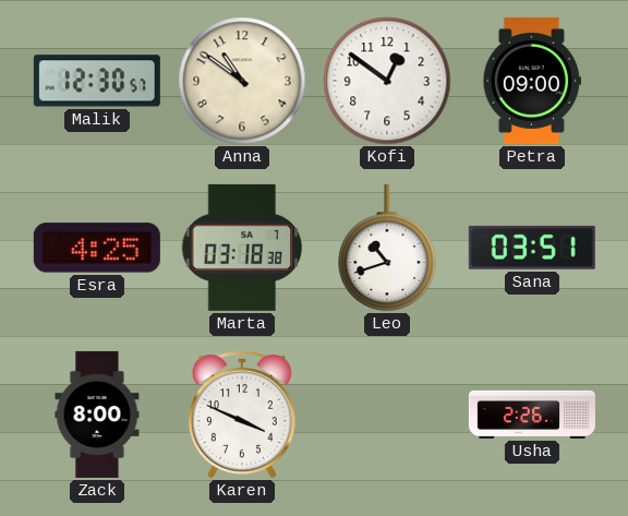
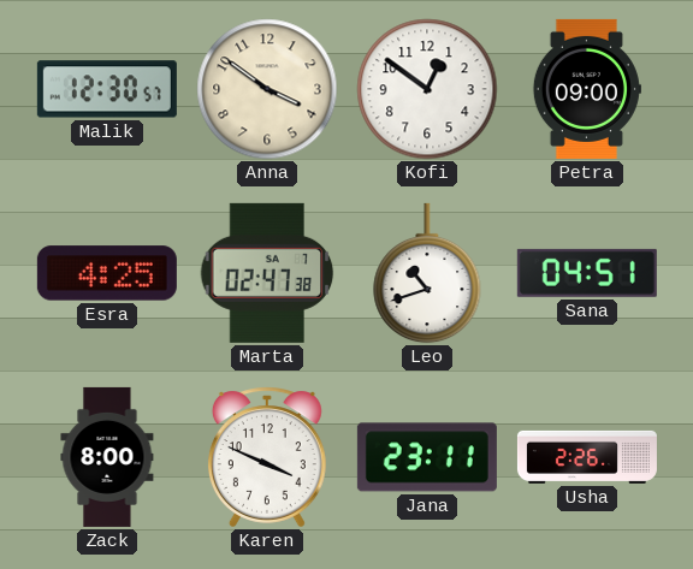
Anna: 10:51 -> 3:51 (267, 89)
Marta: 03:18 -> 02:47 (267, 273)
Sana: 03:51 -> 04:51 (587, 273)
Jana: none -> 23:11 (427, 457)
